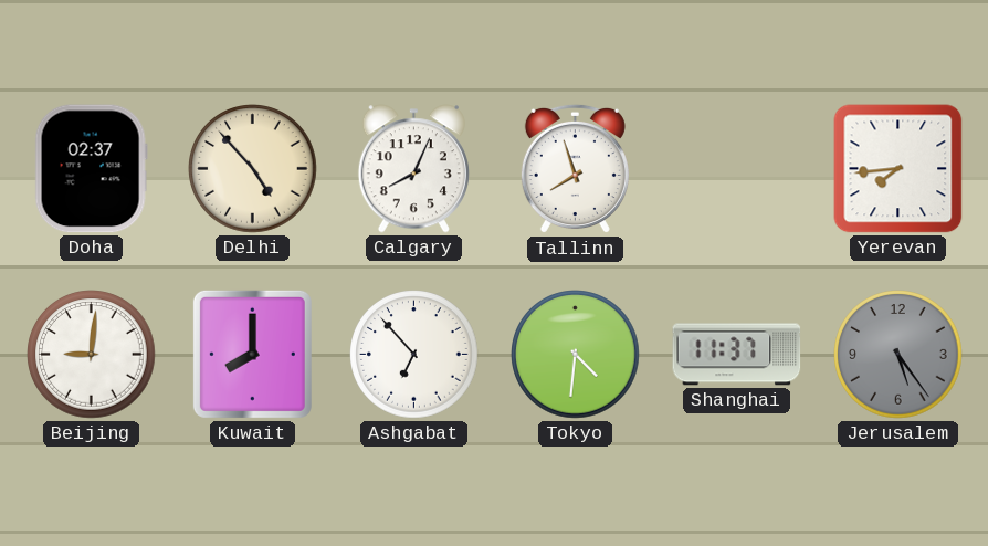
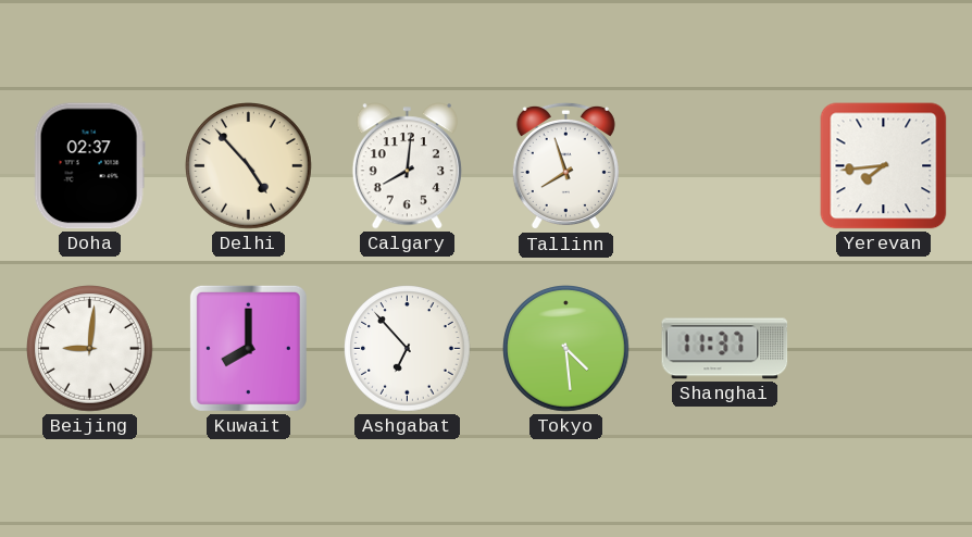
Calgary: 8:04 -> 8:01 (407, 166)
Tokyo: 4:31 -> 4:29 (566, 349)
Jerusalem: 5:24 -> none (898, 355)
